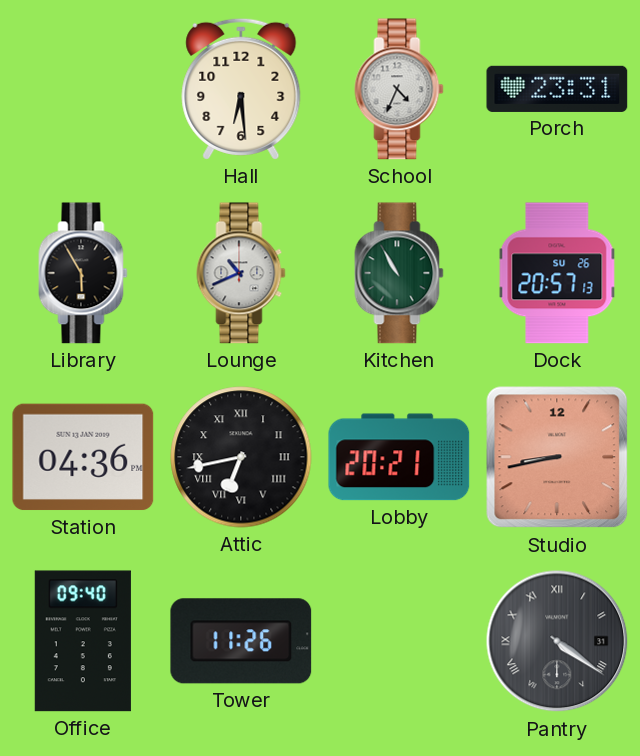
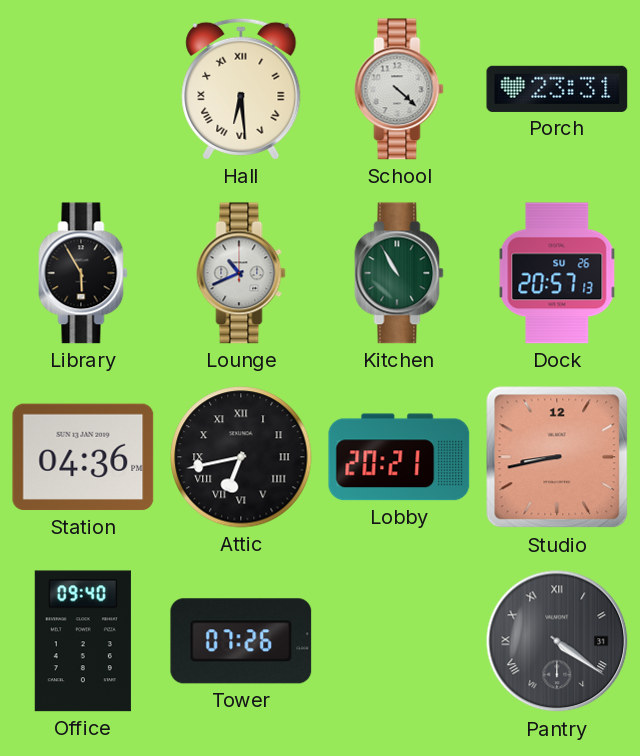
Hall numerals: Arabic -> Roman (241, 89)
School: 4:34 -> 4:22 (399, 89)
Tower: 11:26 -> 07:26 (241, 641)
